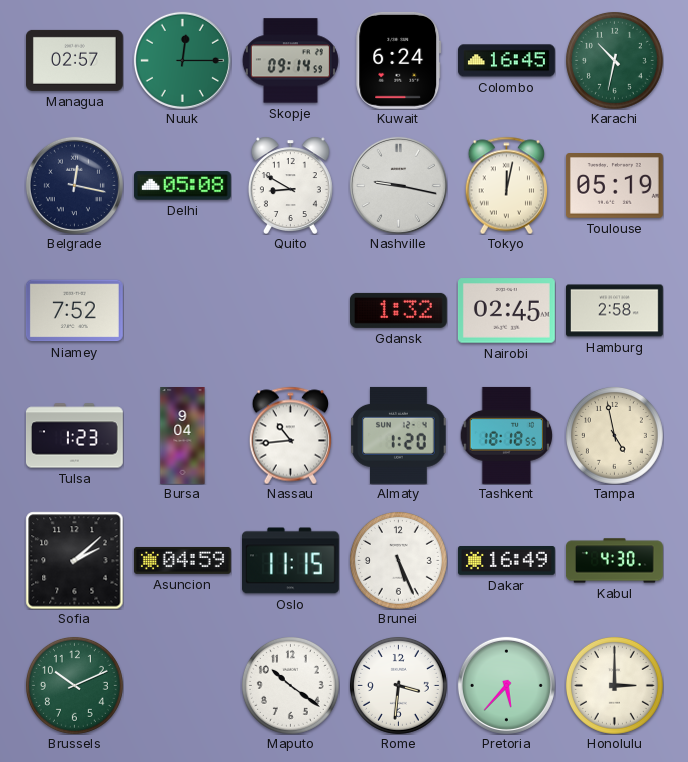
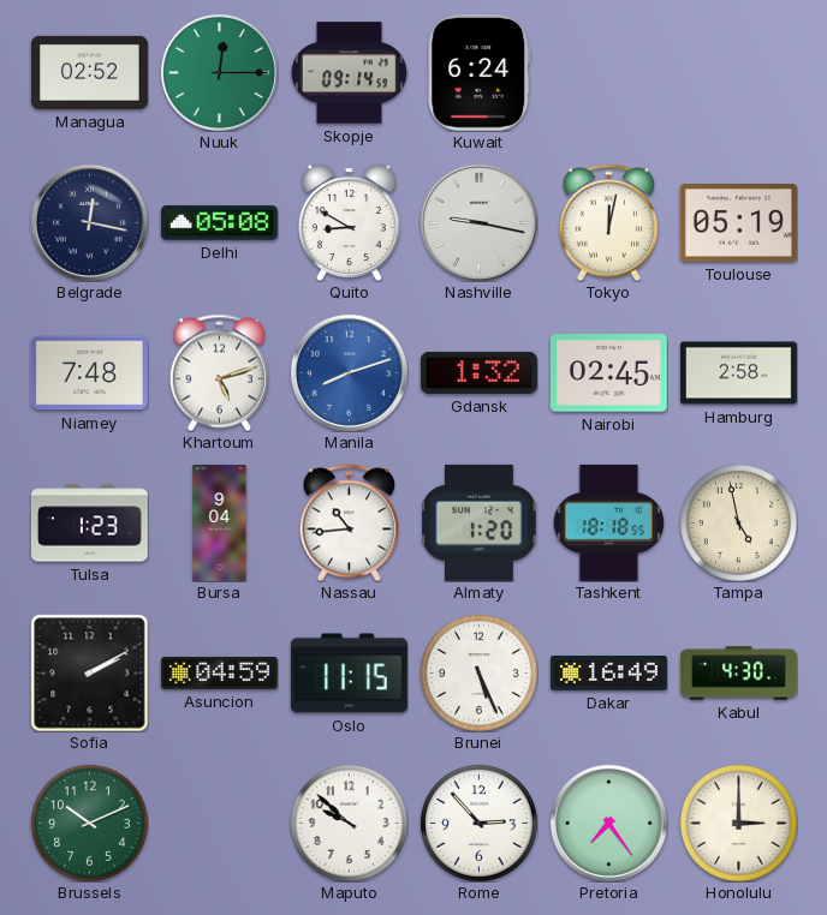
Managua: 02:57 -> 02:52 (89, 72)
Colombo: 16:45 -> none (506, 61)
Karachi: 10:32 -> none (614, 60)
Niamey: 7:52 -> 7:48 (89, 373)
Khartoum: none -> 5:12 (219, 372)
Manila: none -> 8:12 (349, 372)
Sofia: 2:08 -> 2:10 (89, 672)
Maputo: 10:21 -> 9:52 (349, 823)
Rome: 3:31 -> 2:53 (478, 823)
Pretoria: 5:37 -> 7:24 (608, 823)
